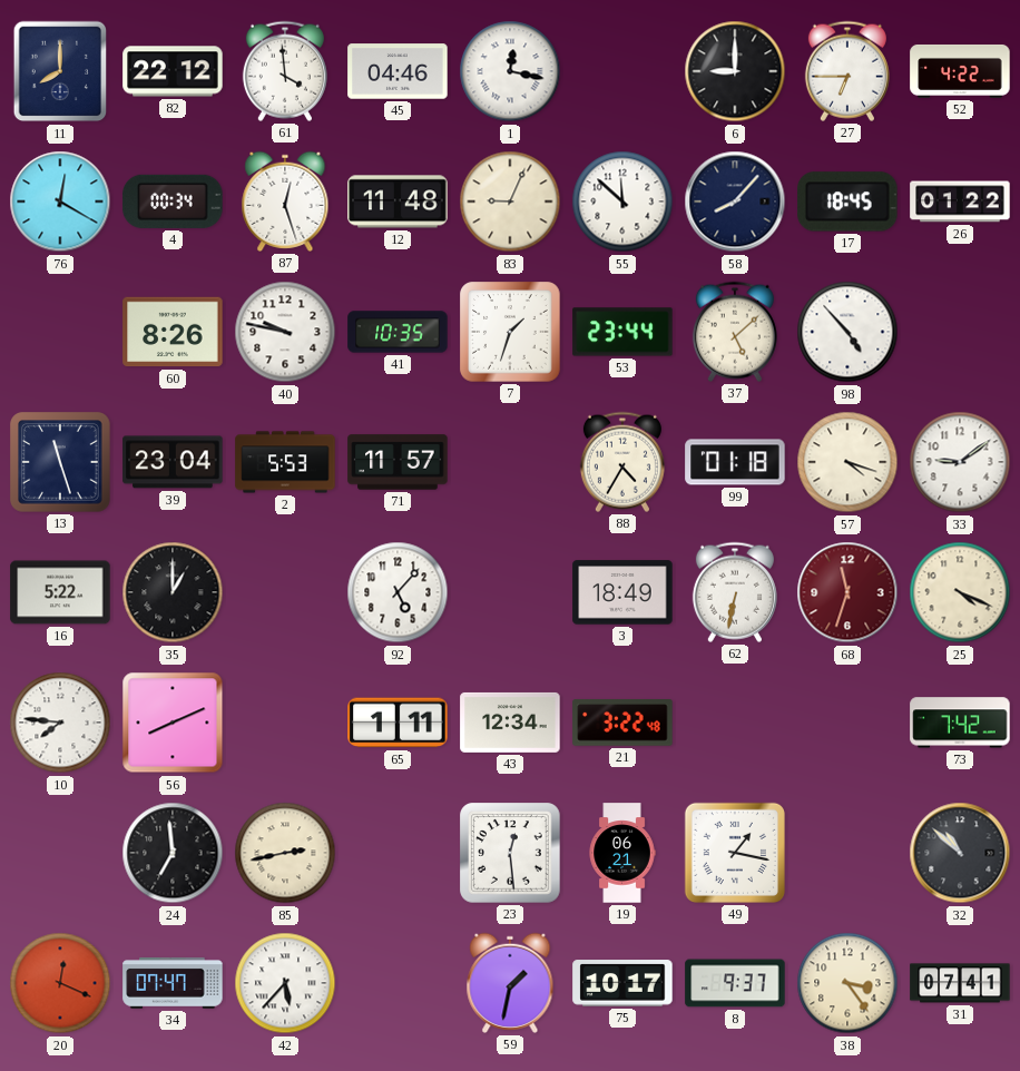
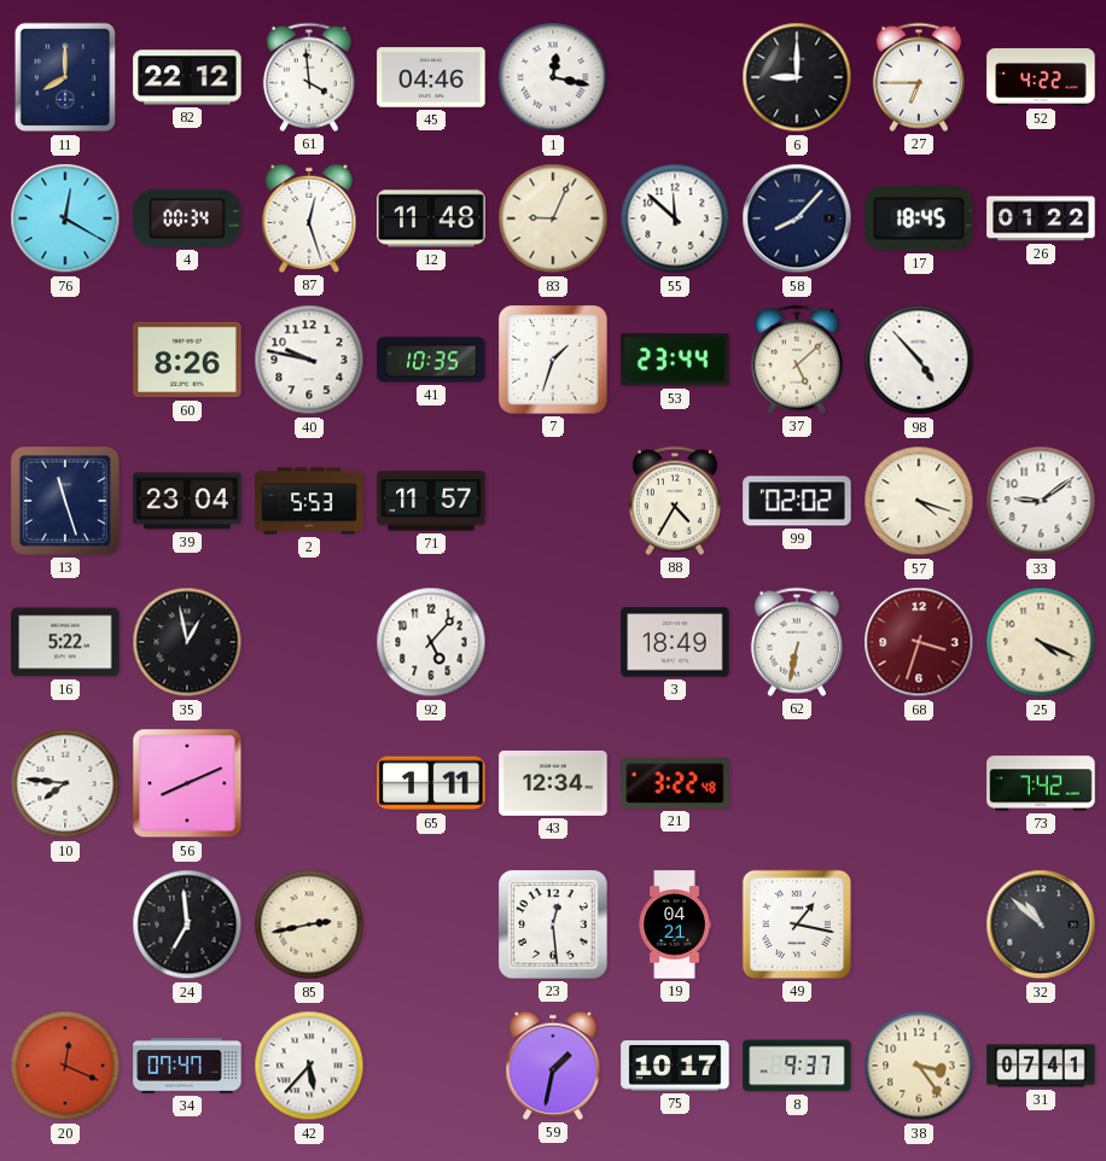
99: 01:18 -> 02:02 (797, 501)
35: 1:00 -> 12:58 (187, 642)
68: 11:33 -> 3:33 (919, 642)
19: 06:21 -> 04:21 (675, 924)
